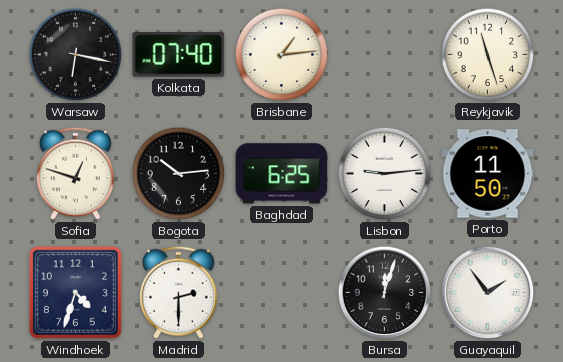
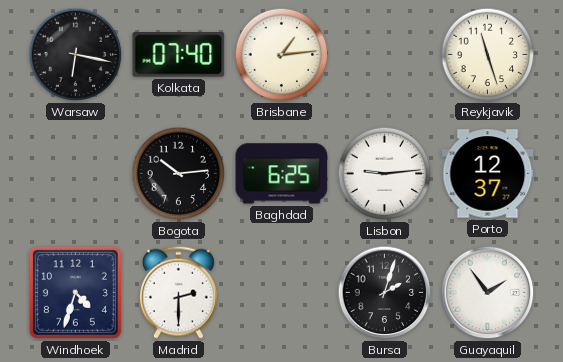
Sofia: 12:48 -> none (75, 173)
Porto: 11:50 -> 12:37 (488, 174)
Bursa: 12:03 -> 2:03 (385, 293)
